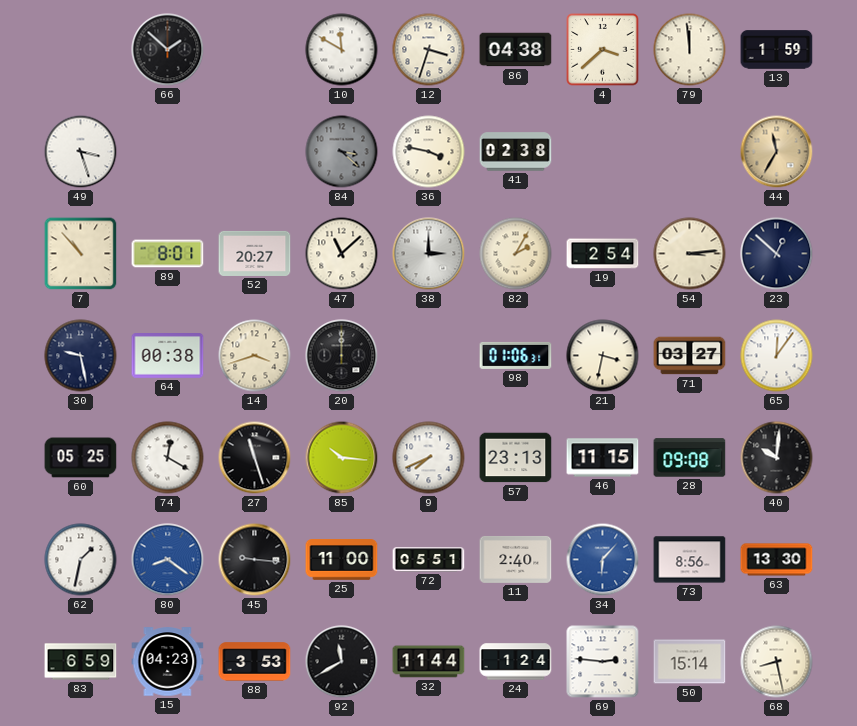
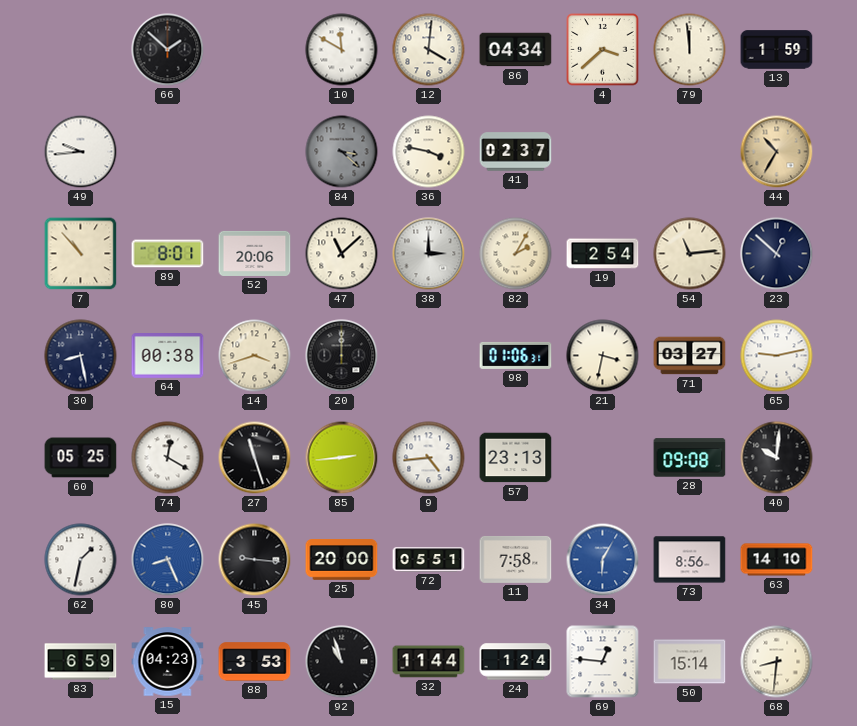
12: 3:33 -> 4:01 (429, 50)
86: 04:38 -> 04:34 (516, 50)
49: 3:27 -> 9:44 (81, 152)
41: 02:38 -> 02:37 (516, 152)
44: 11:35 -> 10:35 (777, 152)
52: 20:27 -> 20:06 (255, 253)
54: 3:14 -> 11:14 (690, 254)
30: 9:28 -> 8:28 (81, 356)
65: 12:06 -> 9:13 (777, 356)
85: 10:16 -> 2:44 (342, 458)
9: 7:41 -> 4:44 (429, 458)
46: 11:15 -> none (603, 458)
80: 8:21 -> 8:26 (168, 560)
25: 11:00 -> 20:00 (342, 560)
11: 2:40 -> 7:58 (516, 559)
34: 6:07 -> 6:05 (603, 560)
63: 13:30 -> 14:10 (777, 560)
92: 11:40 -> 10:57 (342, 662)
69: 2:46 -> 12:46 (603, 662)
68: 8:28 -> 8:31 (777, 662)
